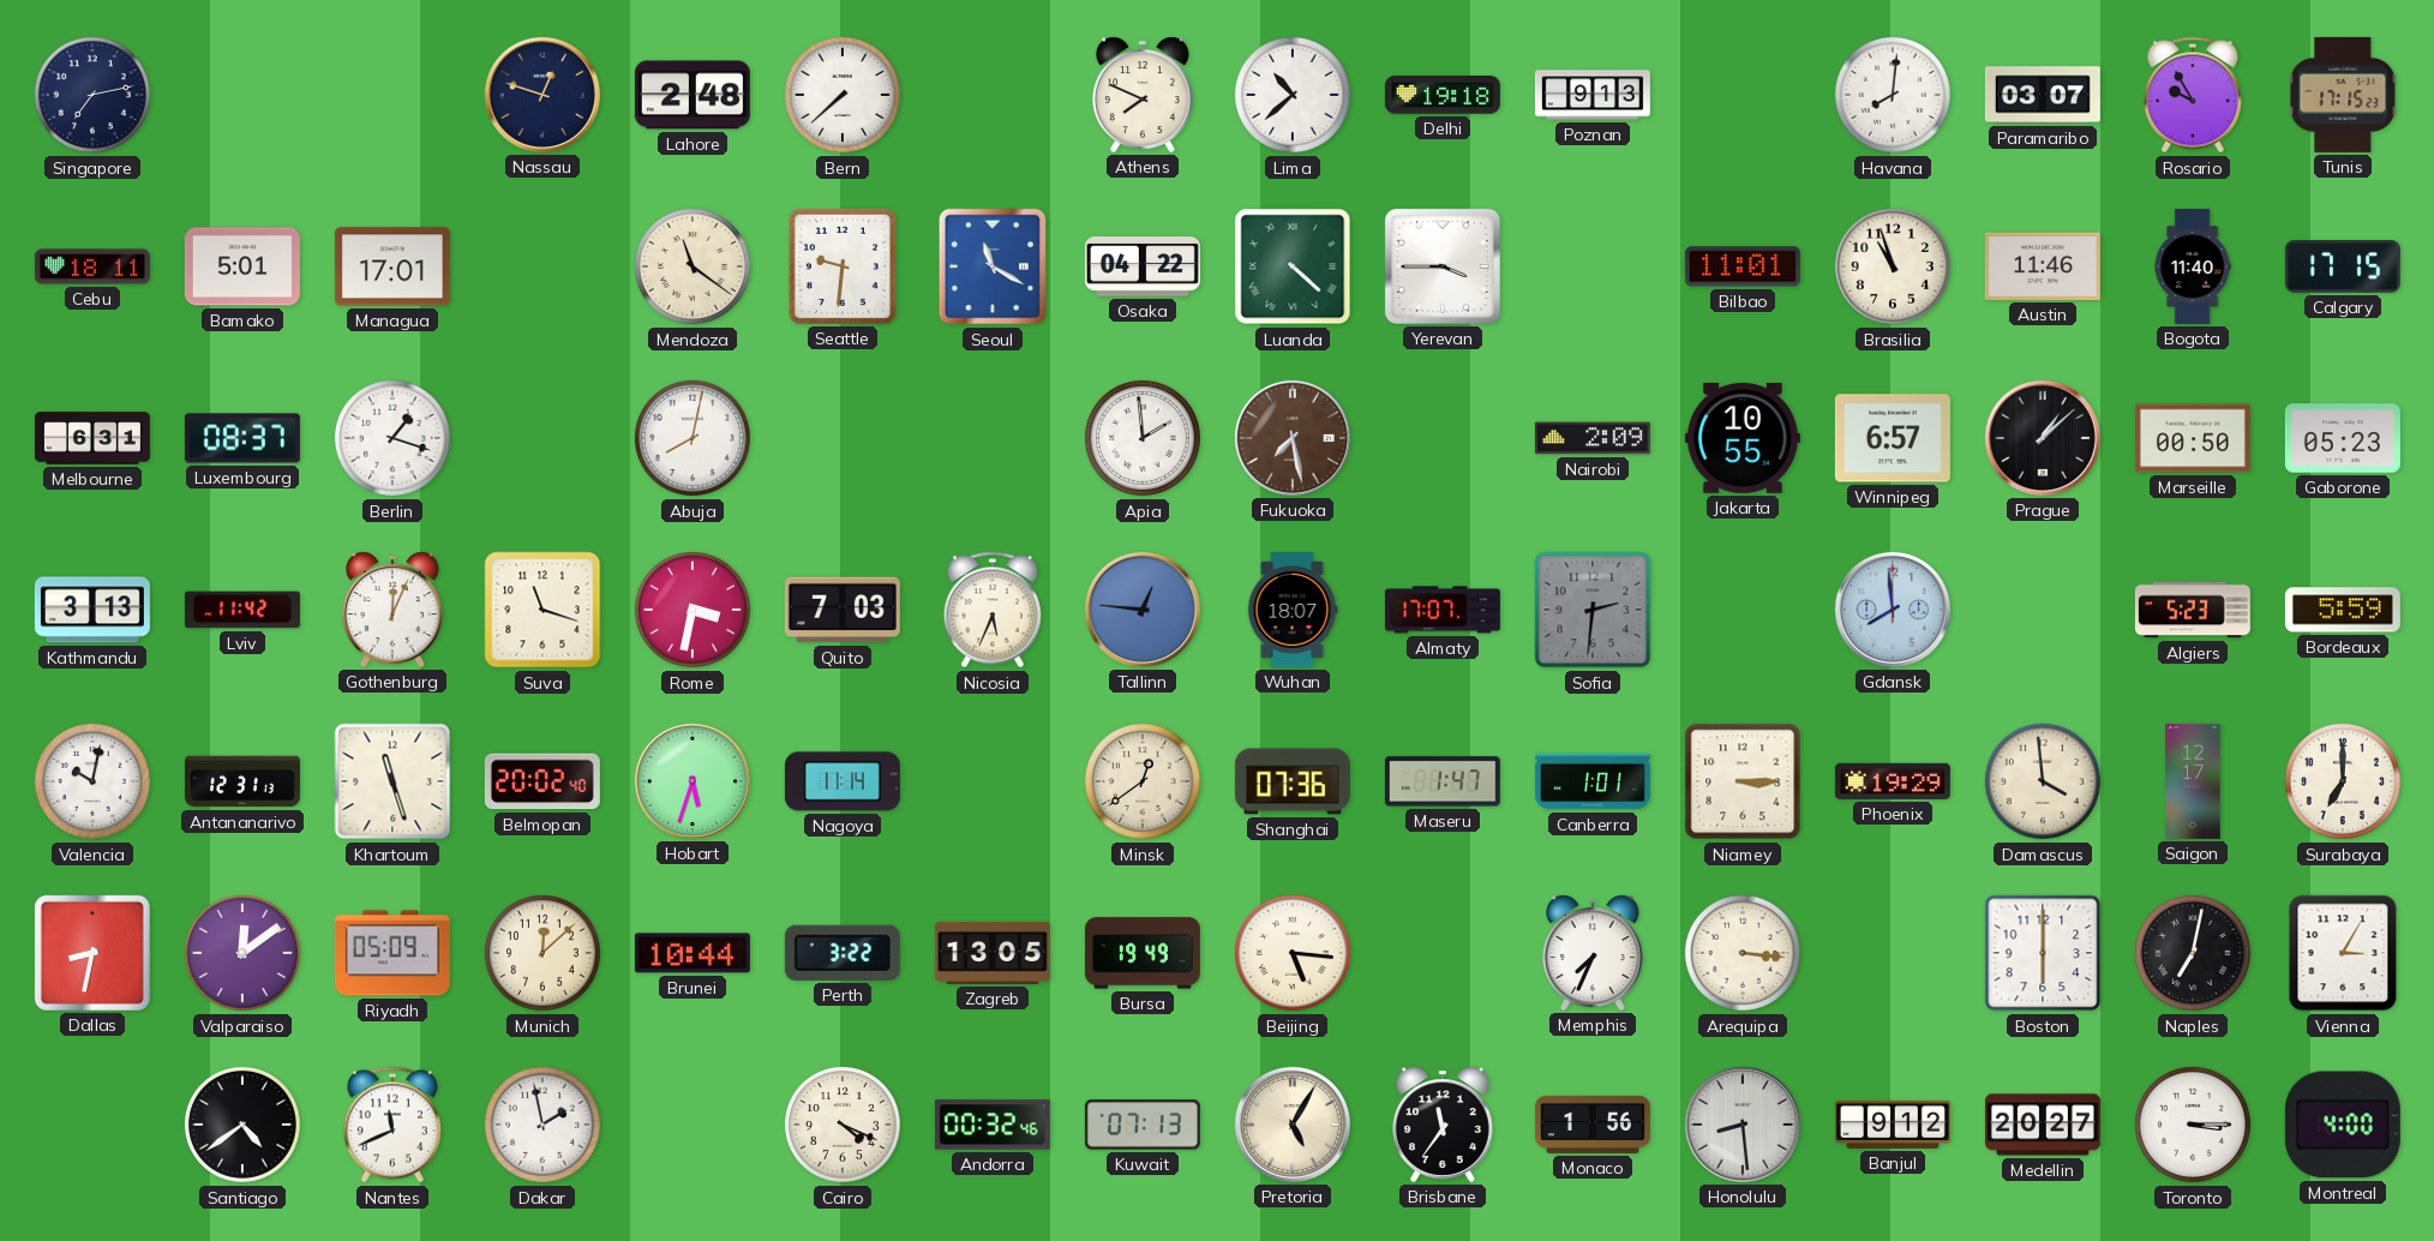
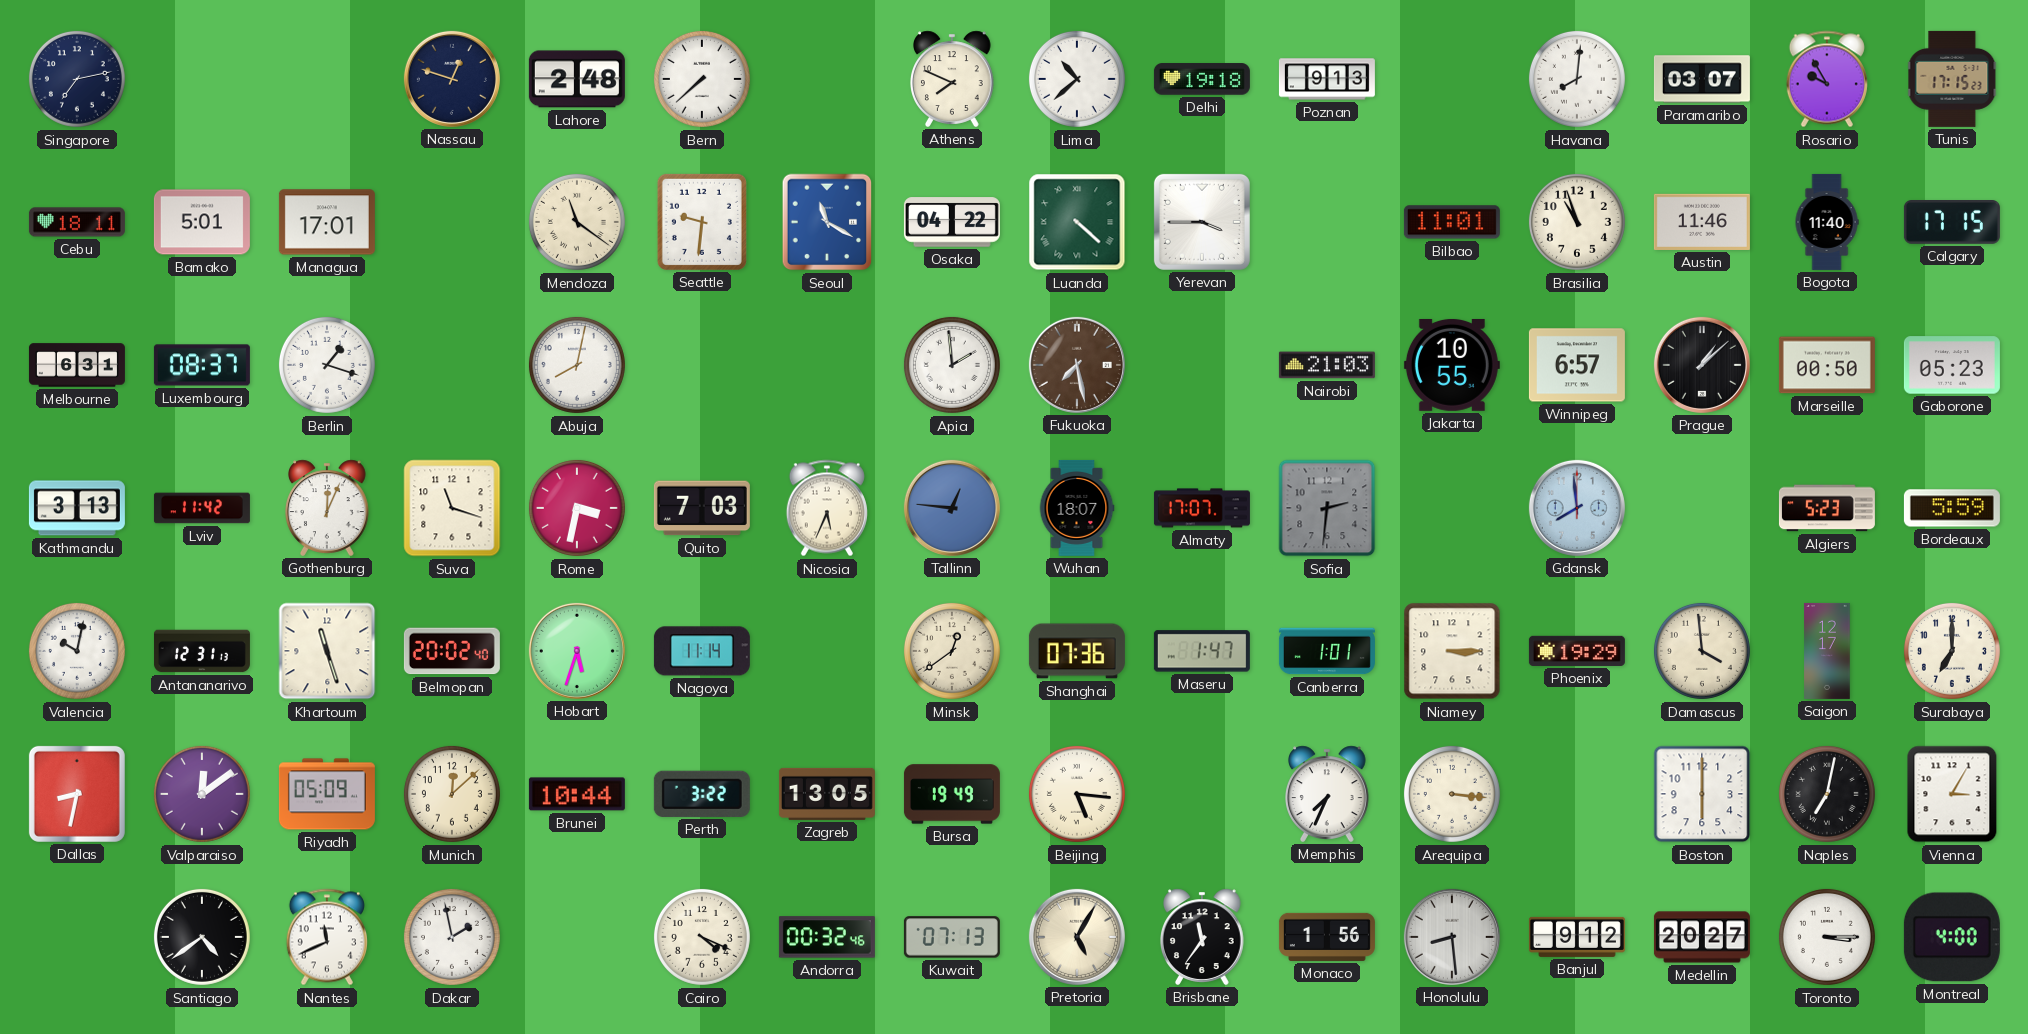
Nairobi: 2:09 -> 21:03 (1327, 365)
